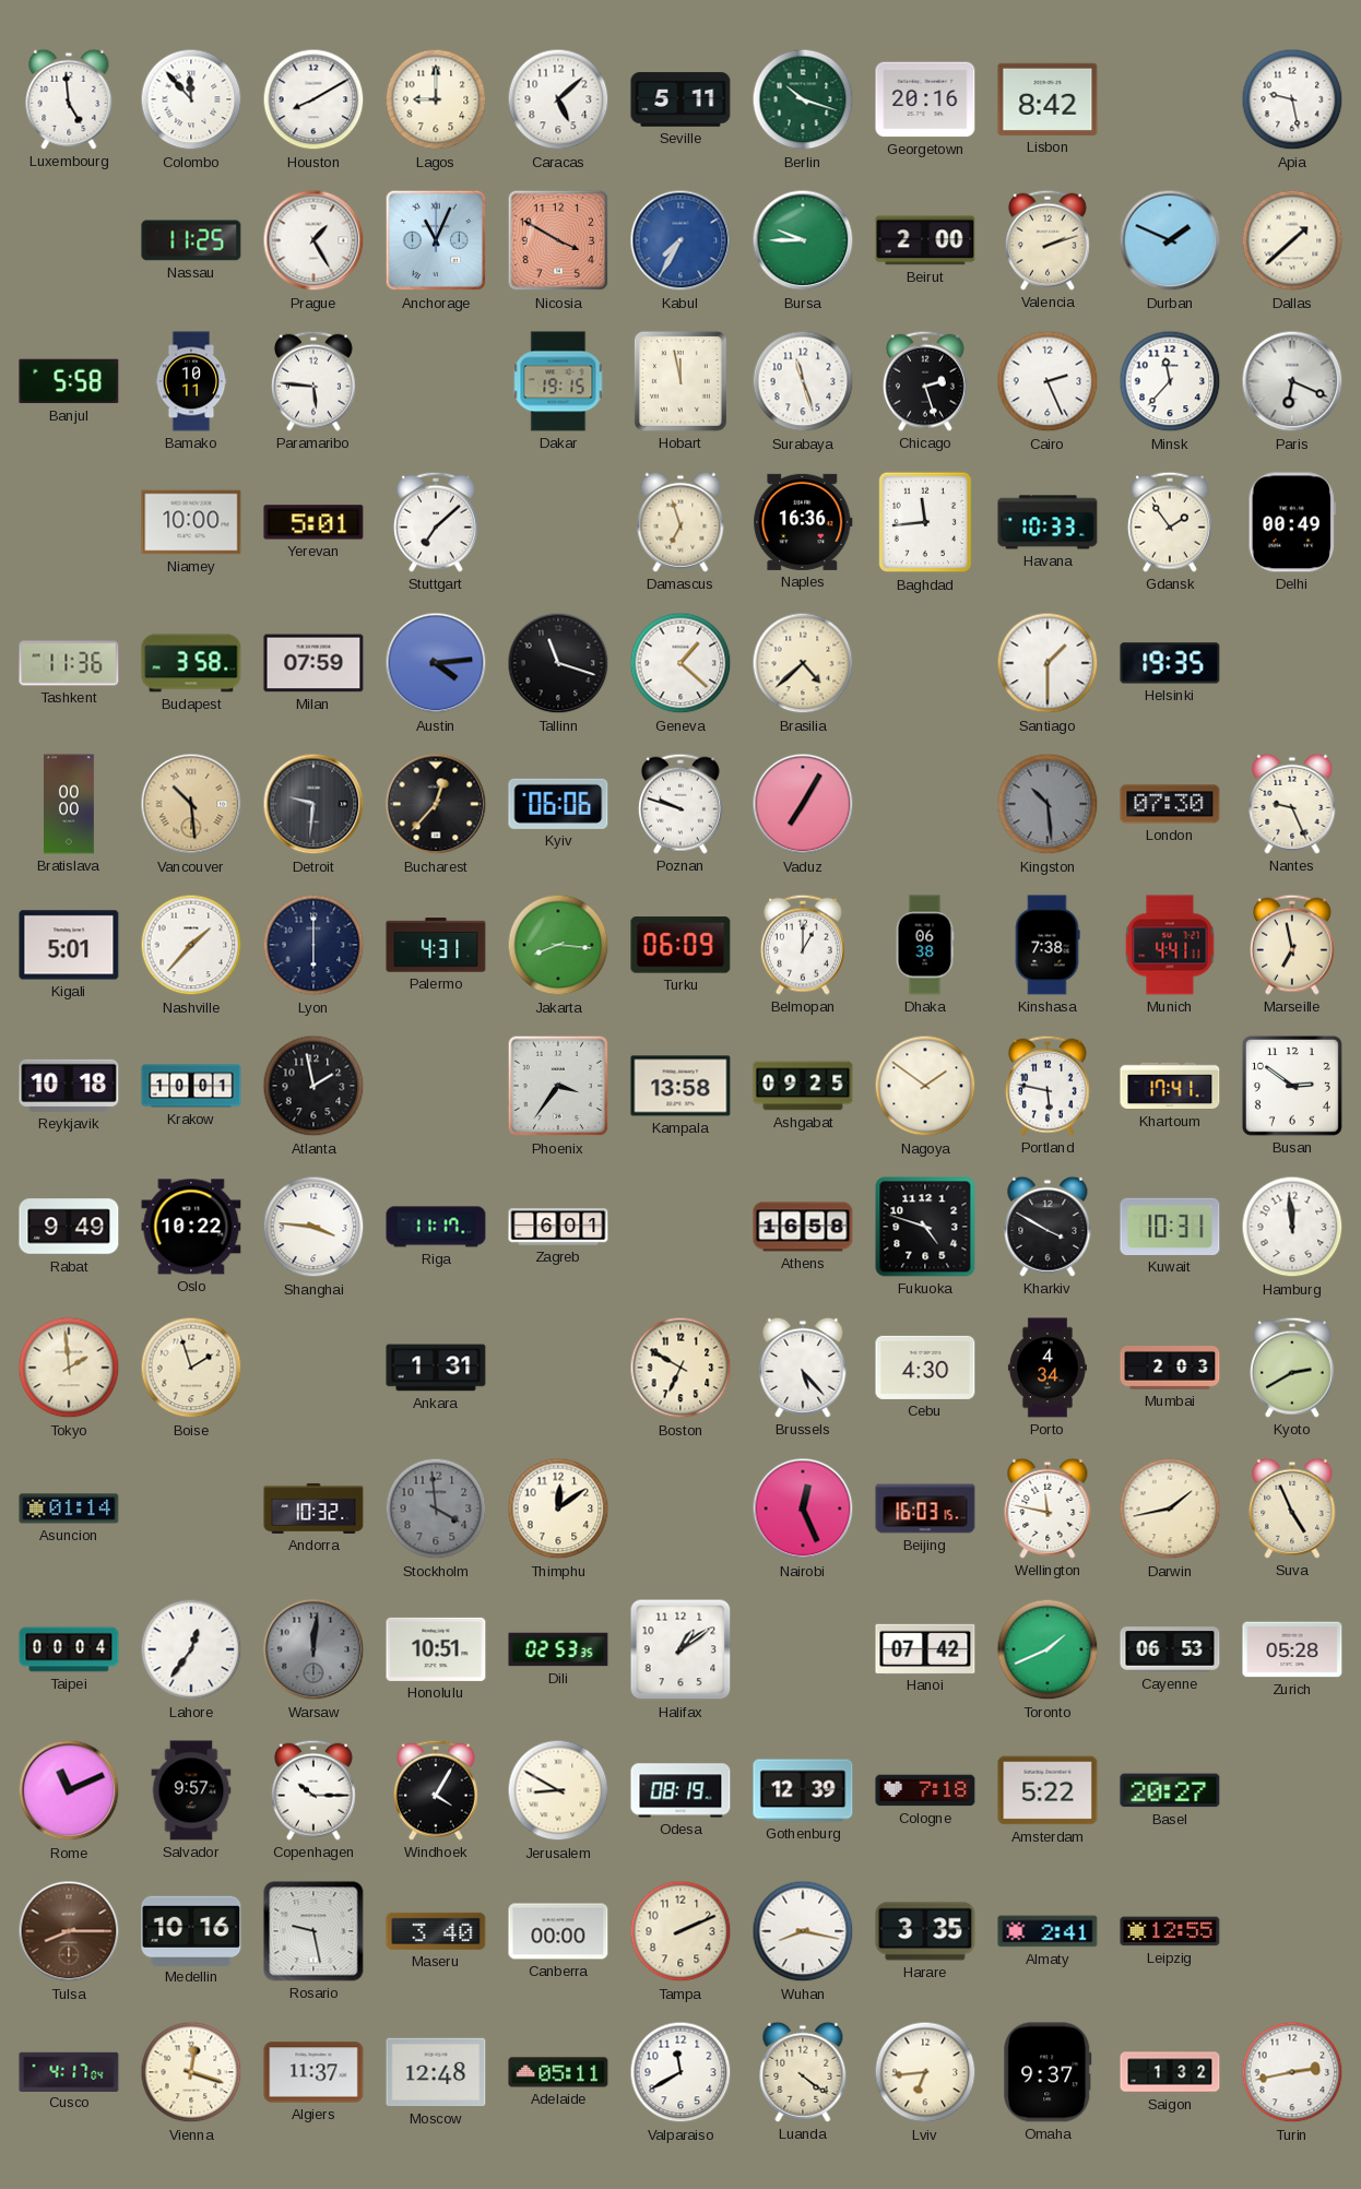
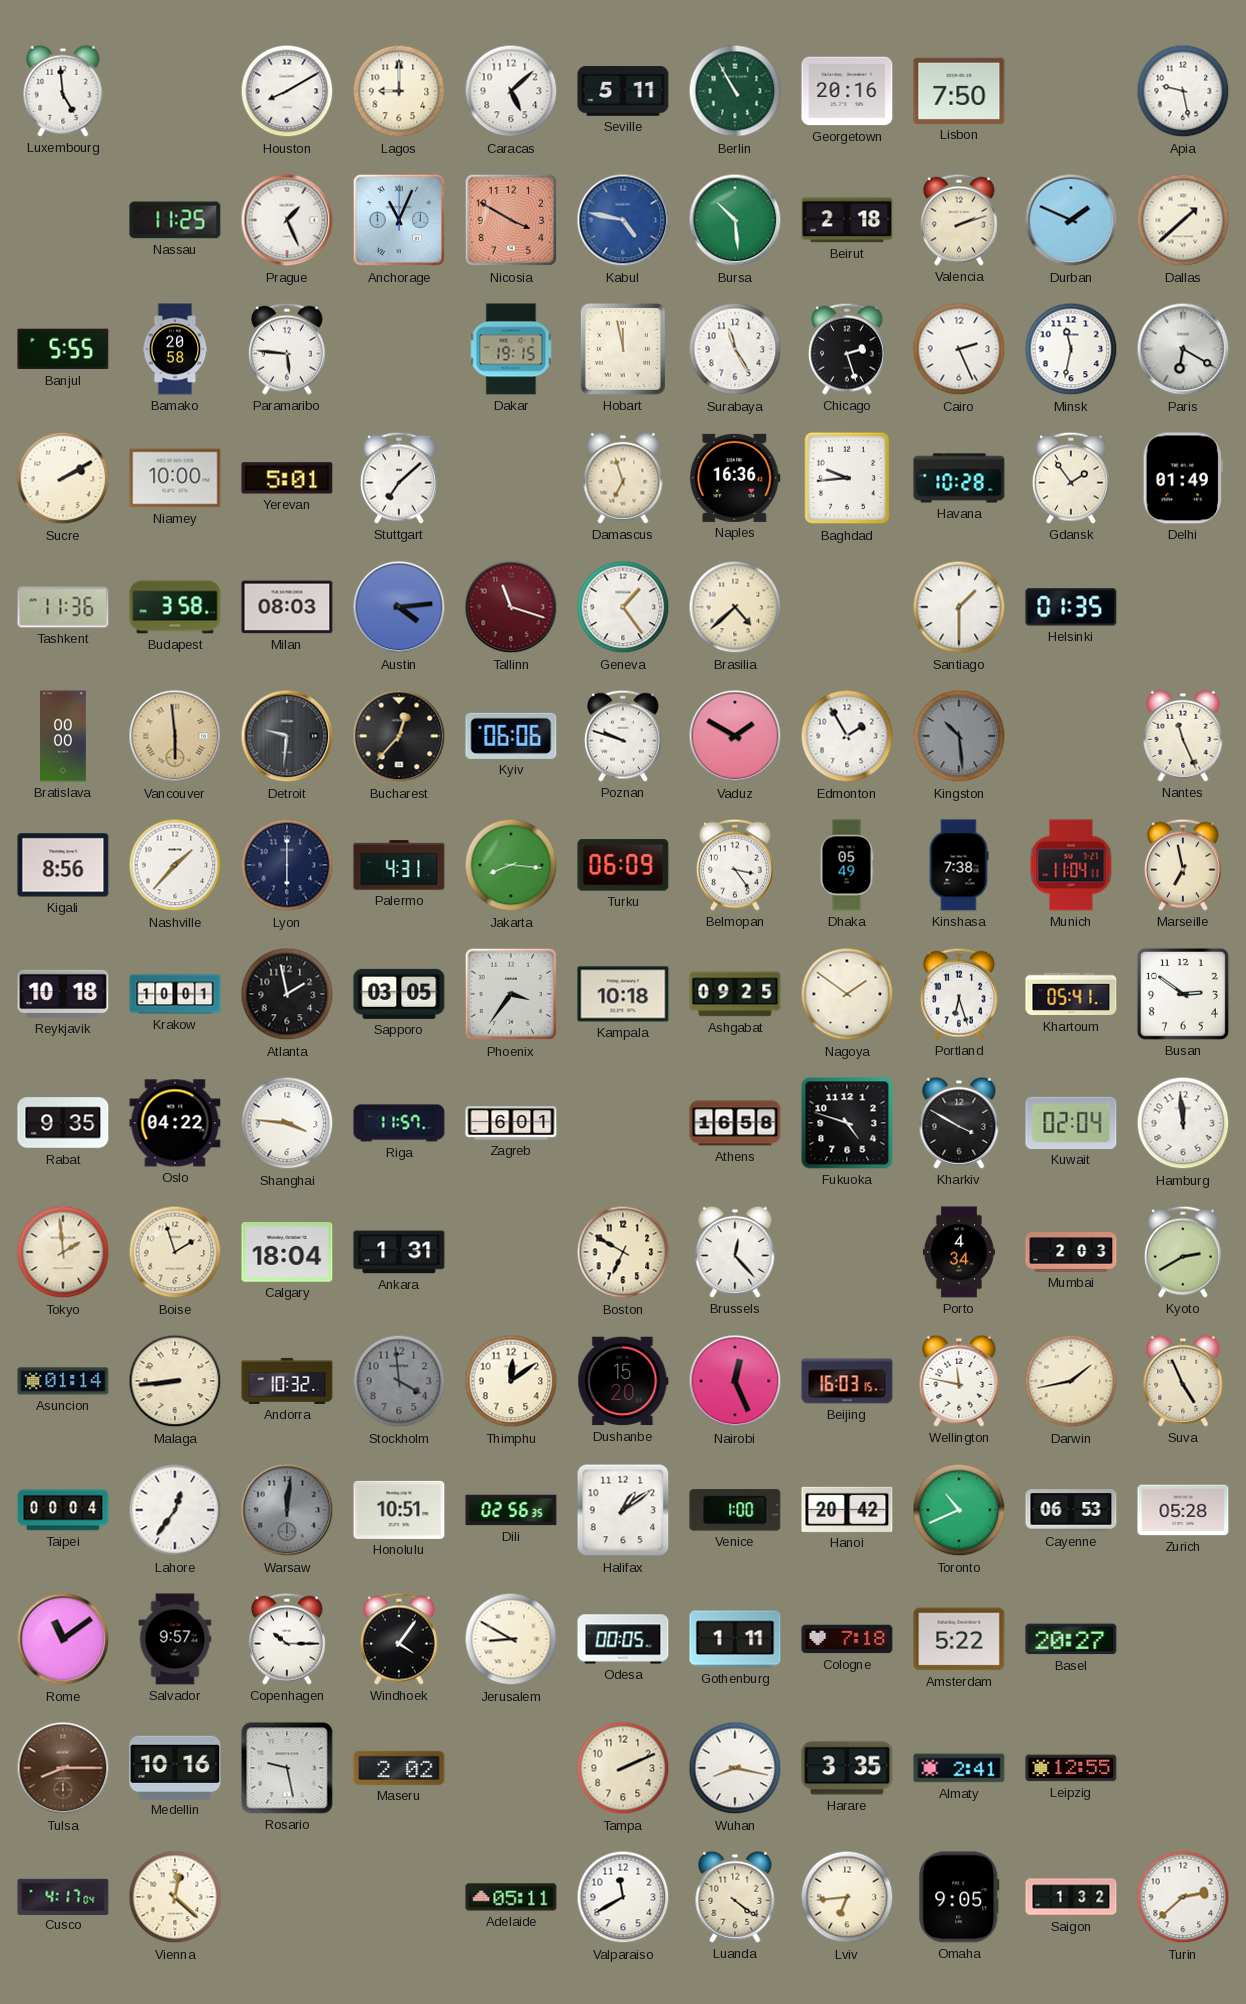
Colombo: 11:53 -> none (191, 99)
Berlin: 10:18 -> 10:55 (735, 91)
Lisbon: 8:42 -> 7:50 (959, 91)
Prague: 1:25 -> 1:26 (287, 220)
Kabul: 7:35 -> 4:47 (623, 220)
Bursa: 9:45 -> 10:29 (735, 220)
Beirut: 2:00 -> 2:18 (847, 220)
Banjul: 5:58 -> 5:55 (63, 349)
Bamako: 10:11 -> 20:58 (175, 349)
Surabaya: 11:27 -> 11:25 (735, 349)
Minsk: 11:37 -> 11:32 (1071, 349)
Paris: 6:19 -> 6:20 (1183, 349)
Sucre: none -> 2:10 (63, 478)
Baghdad: 11:44 -> 9:44 (847, 478)
Havana: 10:33 -> 10:28 (959, 478)
Delhi: 00:49 -> 01:49 (1183, 478)
Milan: 07:59 -> 08:03 (287, 607)
Tallinn dial: black -> burgundy (511, 607)
Geneva: 1:22 -> 1:24 (623, 607)
Helsinki: 19:35 -> 01:35 (1071, 607)
Vancouver: 10:29 -> 5:59 (175, 736)
Vaduz: 7:05 -> 1:50 (735, 736)
Edmonton: none -> 1:55 (847, 736)
London: 07:30 -> none (1170, 804)
Nantes: 9:26 -> 11:26 (1183, 736)
Kigali: 5:01 -> 8:56 (63, 865)
Belmopan: 1:00 -> 3:24 (735, 865)
Dhaka: 06:38 -> 05:49 (847, 865)
Munich: 4:41 -> 11:04 (1071, 865)
Sapporo: none -> 03:05 (399, 994)
Kampala: 13:58 -> 10:18 (623, 994)
Portland: 5:47 -> 6:27 (959, 994)
Khartoum: 17:41 -> 05:41 (1071, 994)
Rabat: 9:49 -> 9:35 (63, 1123)
Oslo: 10:22 -> 04:22 (175, 1123)
Riga: 11:17 -> 11:57 (399, 1123)
Kuwait: 10:31 -> 02:04 (1071, 1123)
Calgary: none -> 18:04 (287, 1252)
Brussels: 5:23 -> 12:23 (735, 1252)
Cebu: 4:30 -> none (925, 1368)
Malaga: none -> 8:44 (175, 1381)
Dushanbe: none -> 15:20 (623, 1381)
Dili: 02:53 -> 02:56 (511, 1510)
Venice: none -> 1:00 (735, 1510)
Hanoi: 07:42 -> 20:42 (847, 1509)
Toronto: 1:41 -> 10:41 (959, 1510)
Rome: 11:11 -> 11:09 (63, 1639)
Windhoek: 4:05 -> 4:06 (399, 1639)
Odesa: 08:19 -> 00:05 (623, 1639)
Gothenburg: 12:39 -> 1:11 (735, 1639)
Maseru: 3:40 -> 2:02 (399, 1768)
Canberra: 00:00 -> none (558, 1931)
Vienna: 12:18 -> 12:22 (175, 1897)
Algiers: 11:37 -> none (313, 2072)
Moscow: 12:48 -> none (436, 2072)
Omaha: 9:37 -> 9:05 (959, 1897)
Turin: 2:43 -> 2:38 (1183, 1897)
